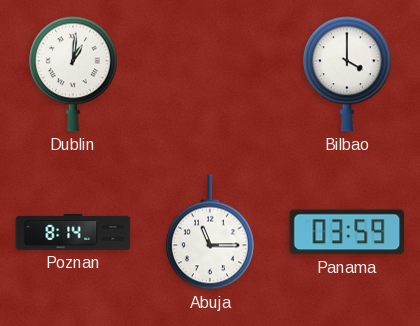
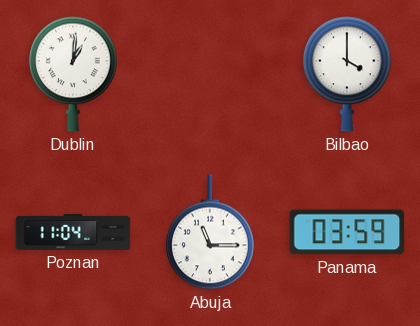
Poznan: 8:14 -> 11:04 (73, 232)
